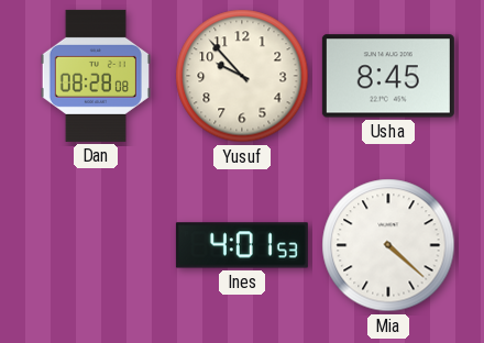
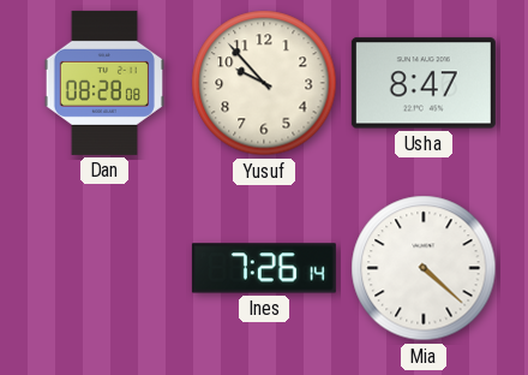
Usha: 8:45 -> 8:47 (424, 83)
Ines: 4:01 -> 7:26 (264, 268)
